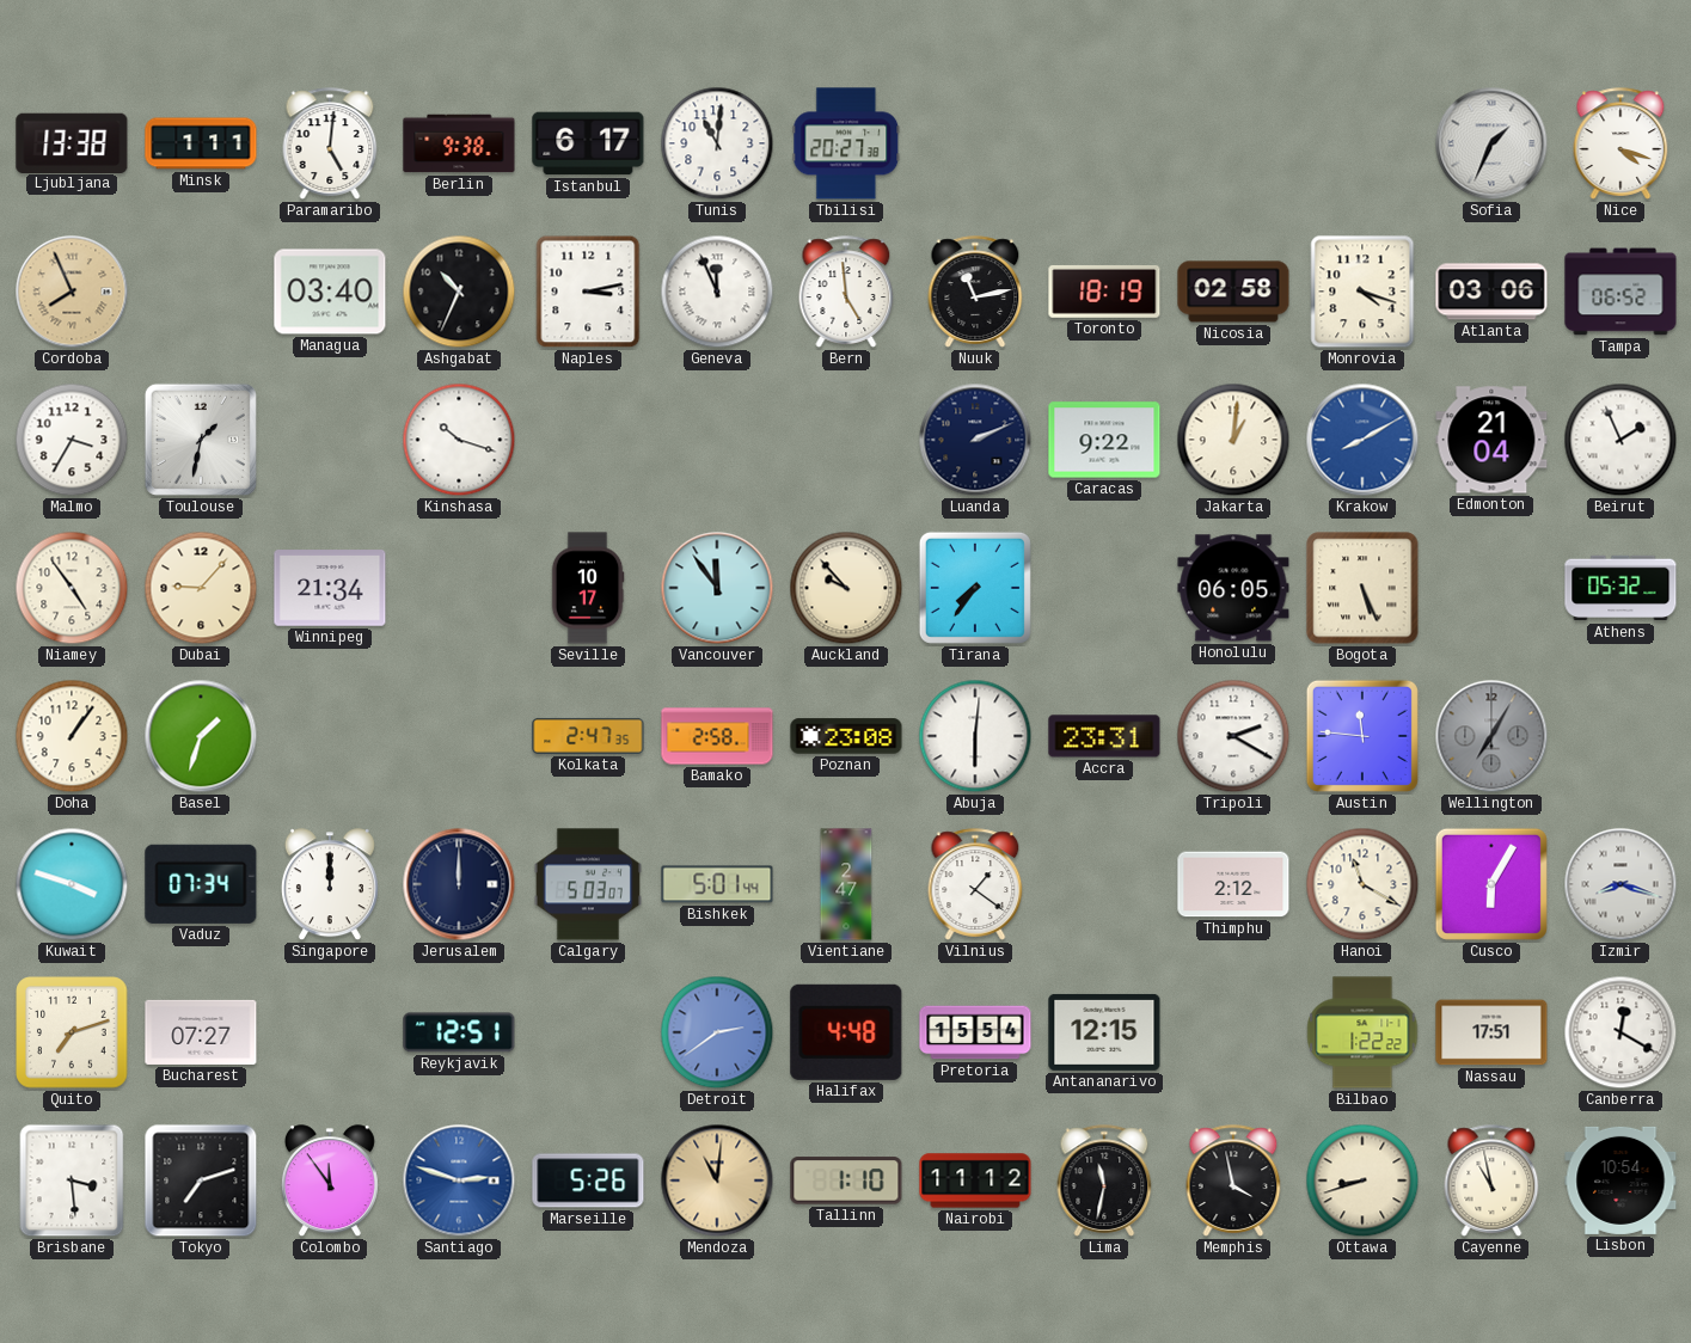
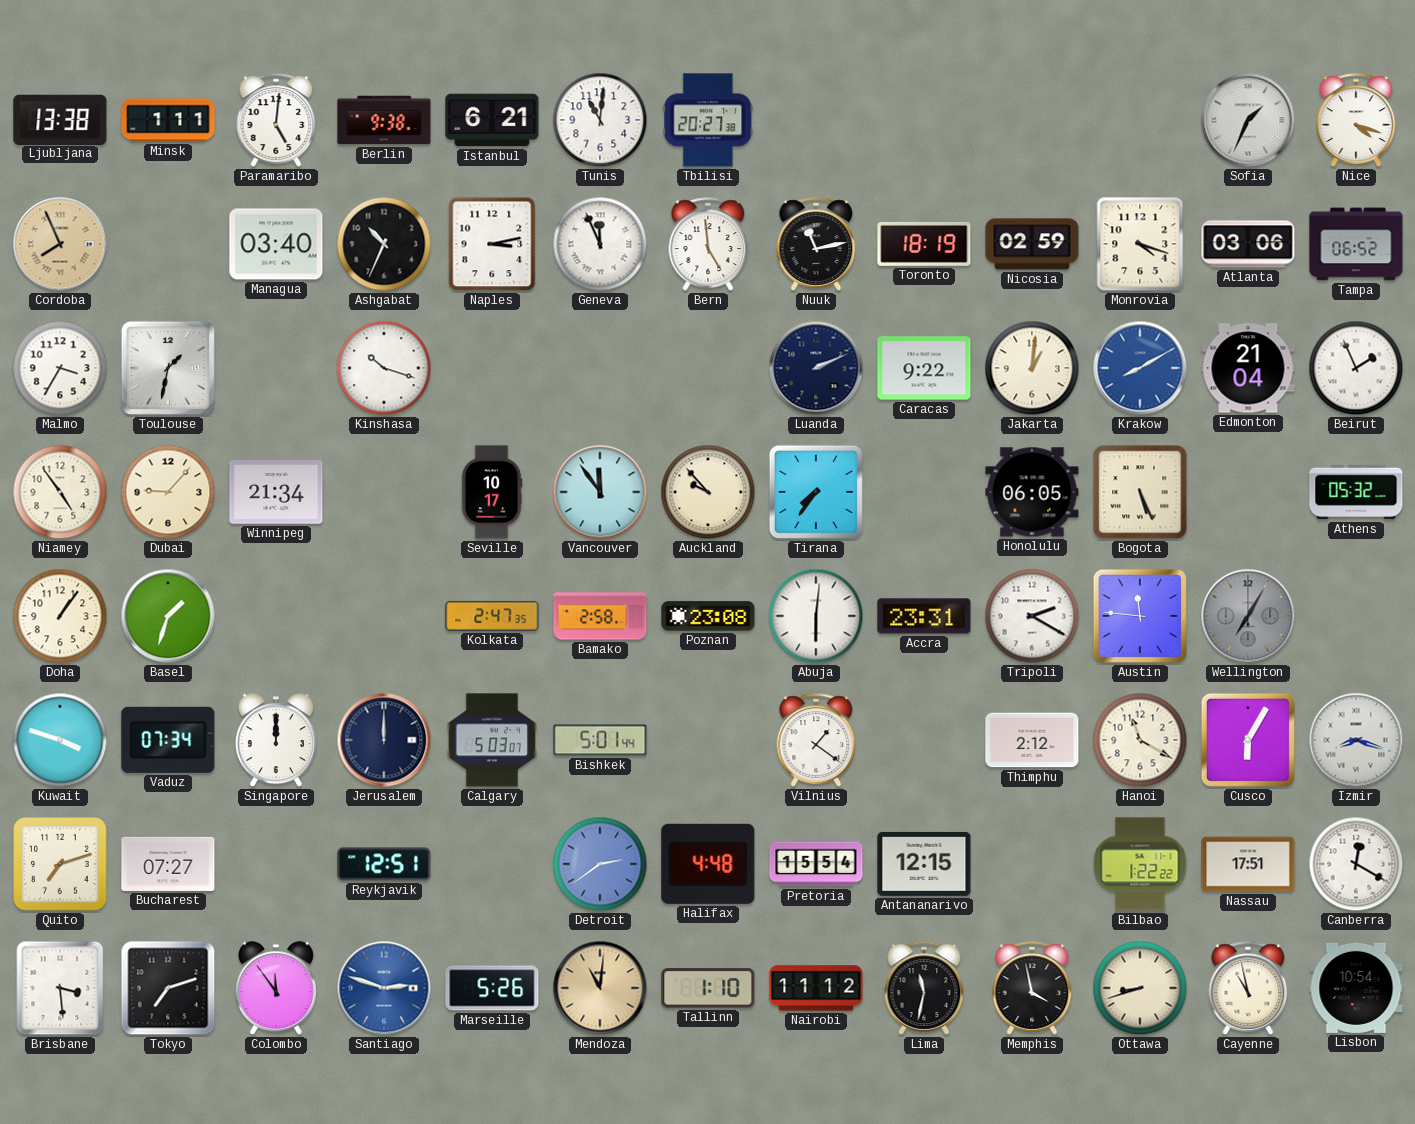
Istanbul: 6:17 -> 6:21 (492, 120)
Nicosia: 02:58 -> 02:59 (1032, 244)
Vientiane: 2:47 -> none (846, 884)
